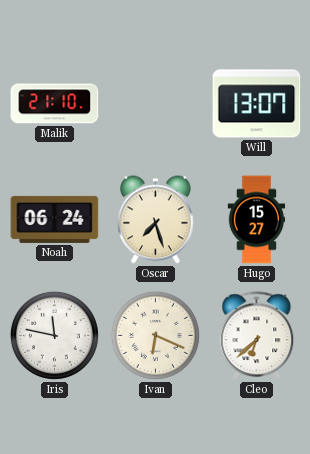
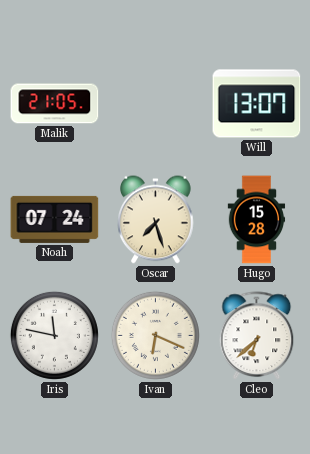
Malik: 21:10 -> 21:05 (55, 104)
Noah: 06:24 -> 07:24 (55, 219)
Hugo: 15:27 -> 15:28 (257, 220)
